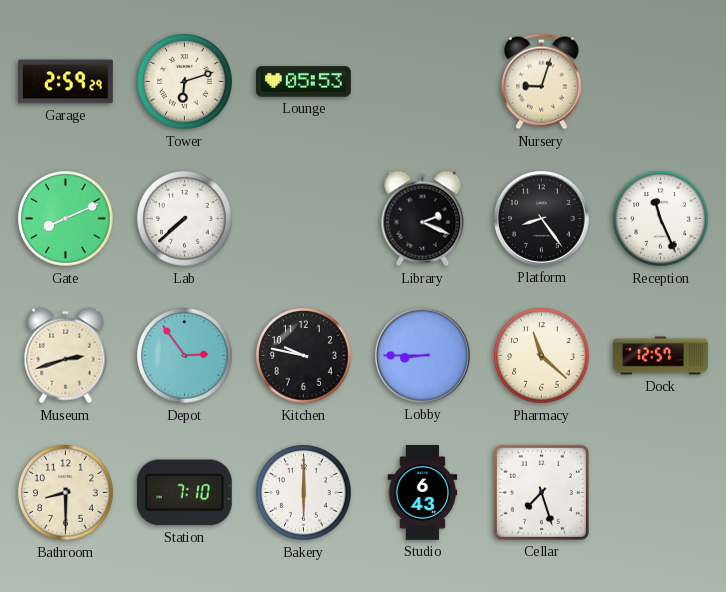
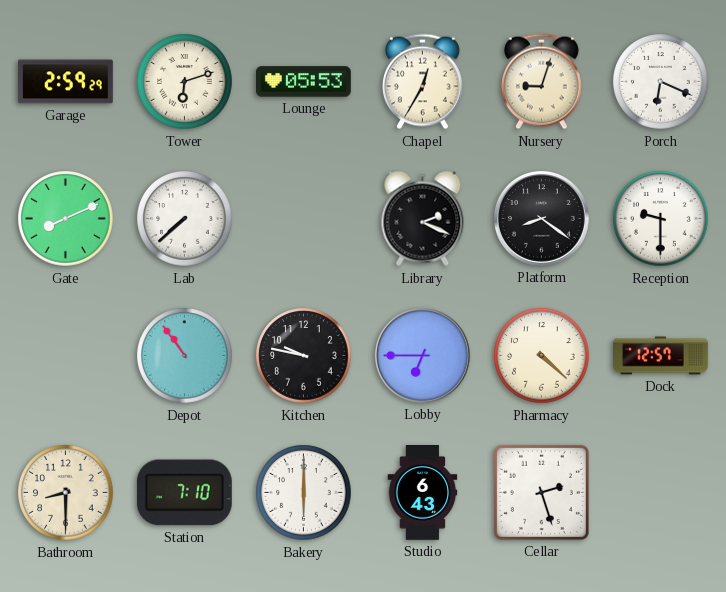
Chapel: none -> 12:35 (422, 82)
Porch: none -> 6:19 (661, 82)
Platform: 8:24 -> 8:21 (541, 218)
Reception: 11:26 -> 9:30 (661, 219)
Museum: 2:42 -> none (66, 356)
Depot: 2:54 -> 10:54 (185, 356)
Lobby: 8:45 -> 6:45 (422, 355)
Pharmacy: 11:22 -> 4:22 (542, 356)
Cellar: 7:27 -> 2:27 (541, 492)
